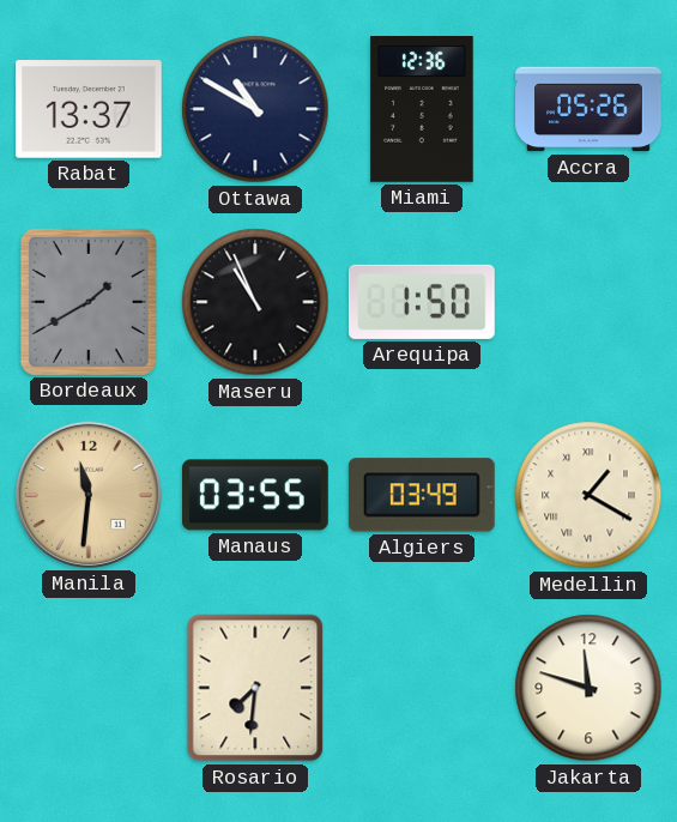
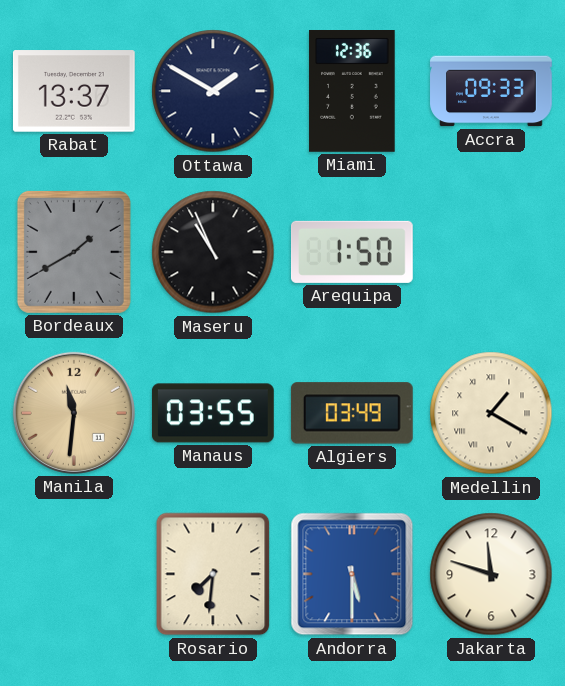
Ottawa: 10:50 -> 1:50 (213, 91)
Accra: 05:26 -> 09:33 (491, 91)
Andorra: none -> 5:30 (352, 574)
